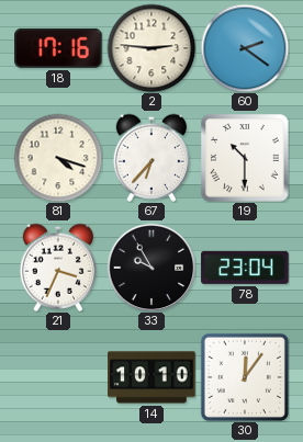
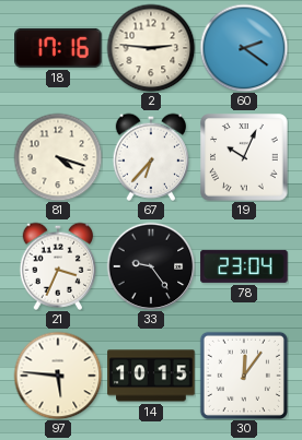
19: 10:30 -> 10:04 (245, 158)
33: 9:55 -> 9:24 (151, 266)
97: none -> 5:46 (58, 376)
14: 10:10 -> 10:15 (151, 376)
